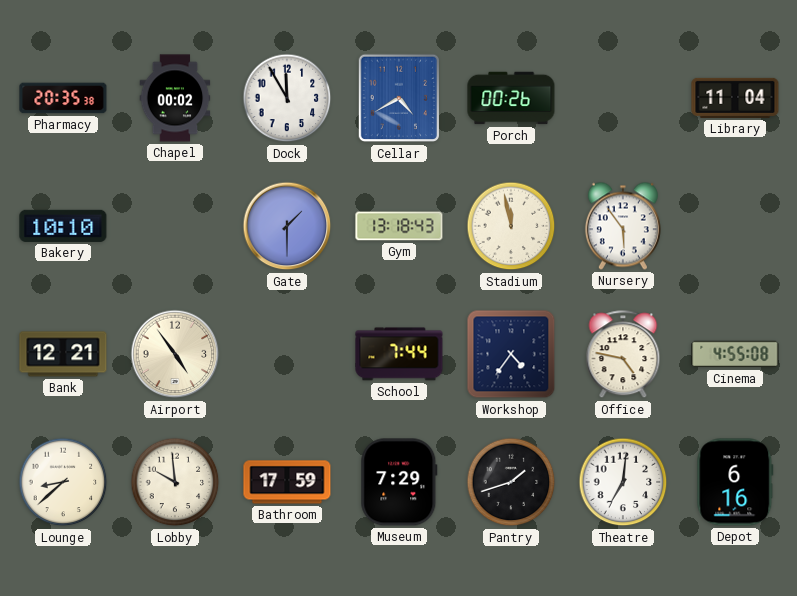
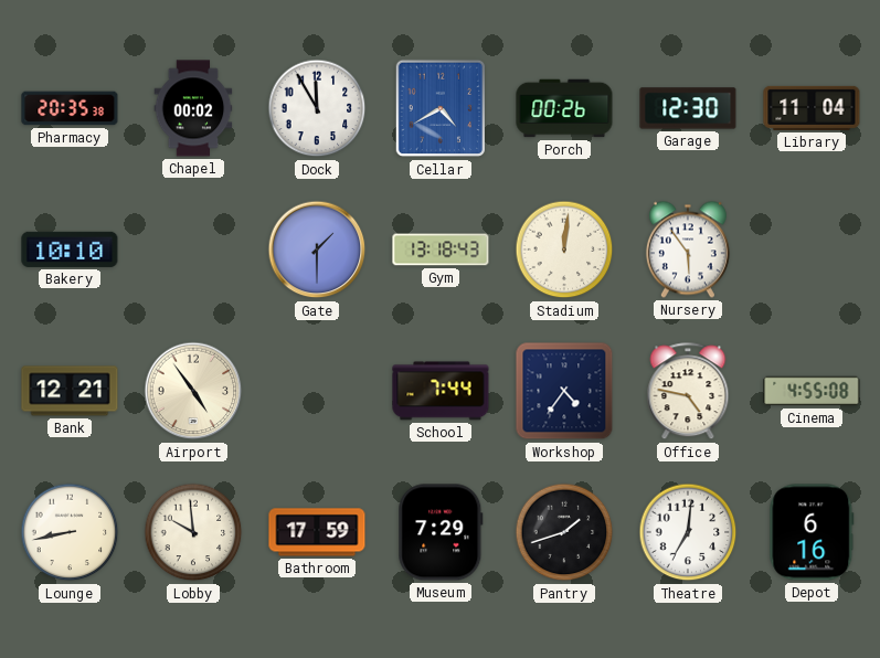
Garage: none -> 12:30 (688, 108)
Stadium: 11:58 -> 12:01 (564, 250)
Lounge: 8:38 -> 8:43 (70, 532)
